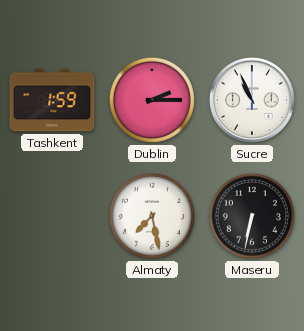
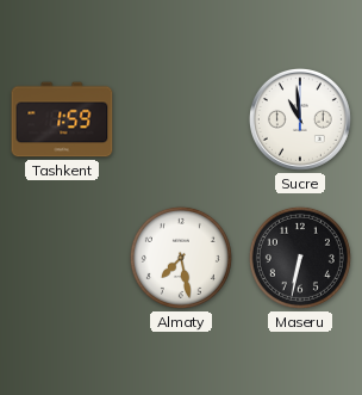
Dublin: 2:15 -> none (152, 100)
Sucre: 10:56 -> 10:59 (300, 119)
